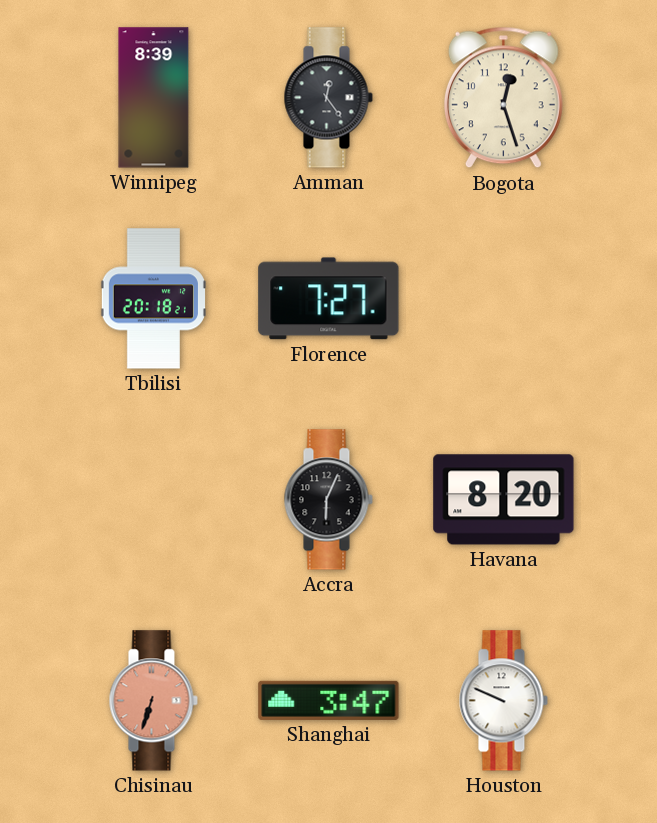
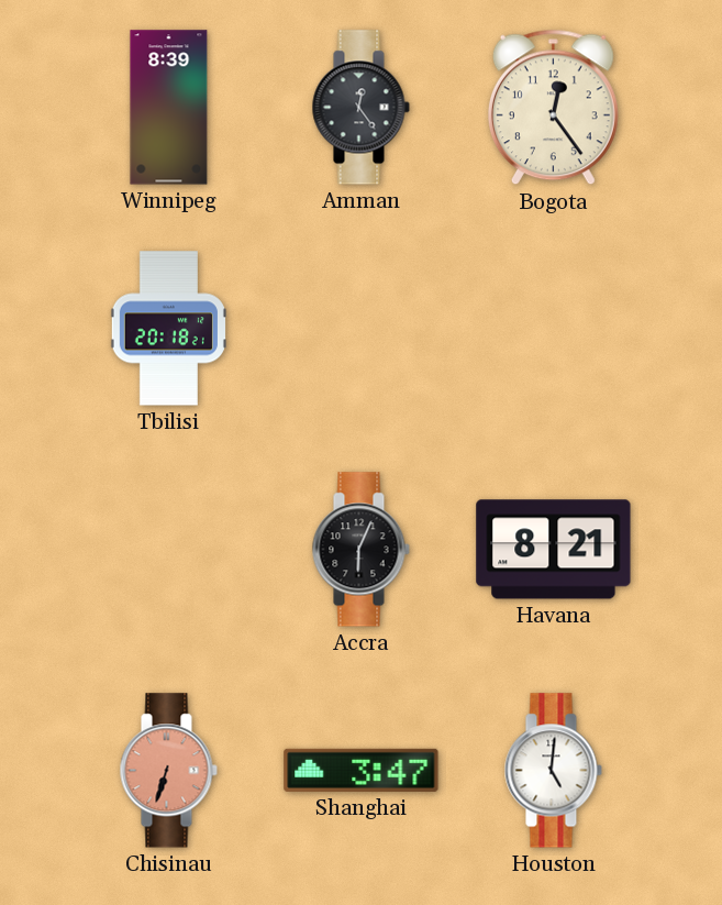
Bogota: 12:27 -> 12:24 (553, 108)
Florence: 7:27 -> none (329, 299)
Havana: 8:20 -> 8:21 (554, 550)
Houston: 9:49 -> 5:01 (553, 771)
